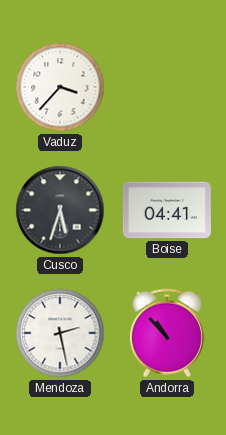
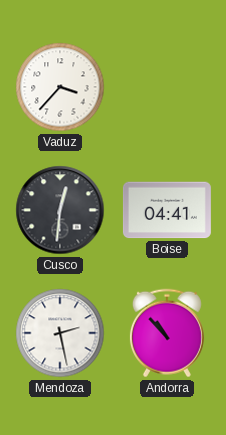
Cusco: 5:33 -> 12:31 (60, 210)
